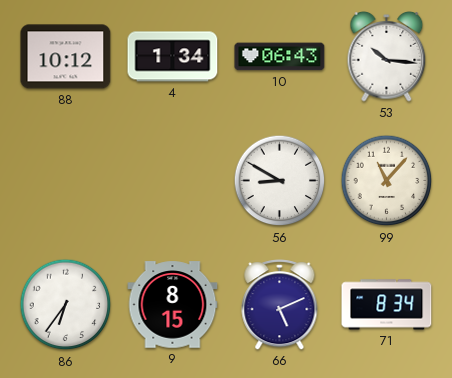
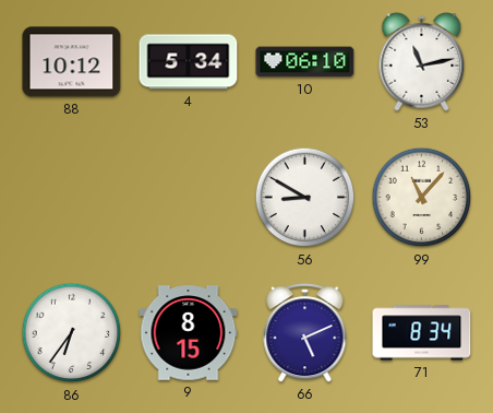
4: 1:34 -> 5:34 (189, 62)
10: 06:43 -> 06:10 (305, 62)
53: 10:16 -> 11:13 (422, 62)
